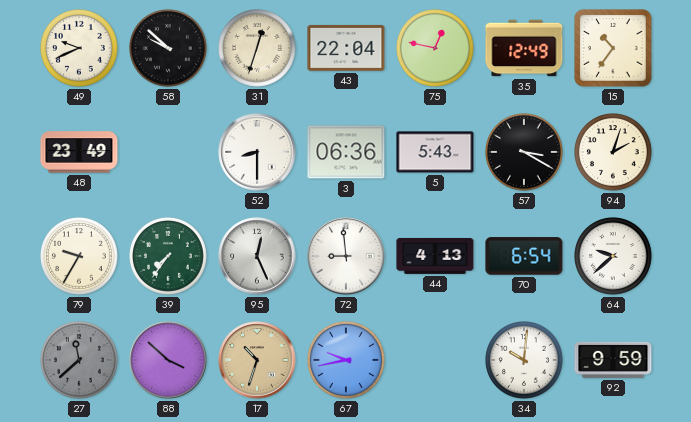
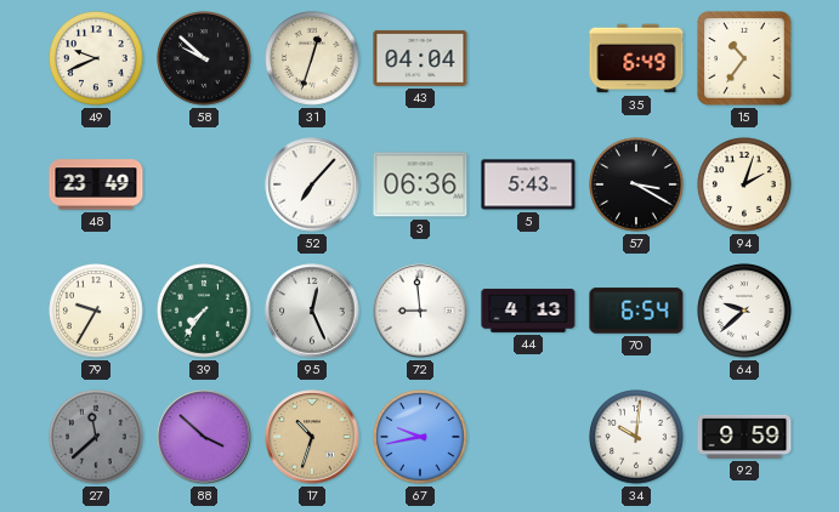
43: 22:04 -> 04:04 (420, 58)
75: 12:47 -> none (436, 49)
35: 12:49 -> 6:49 (636, 58)
52: 8:30 -> 7:07 (312, 184)
